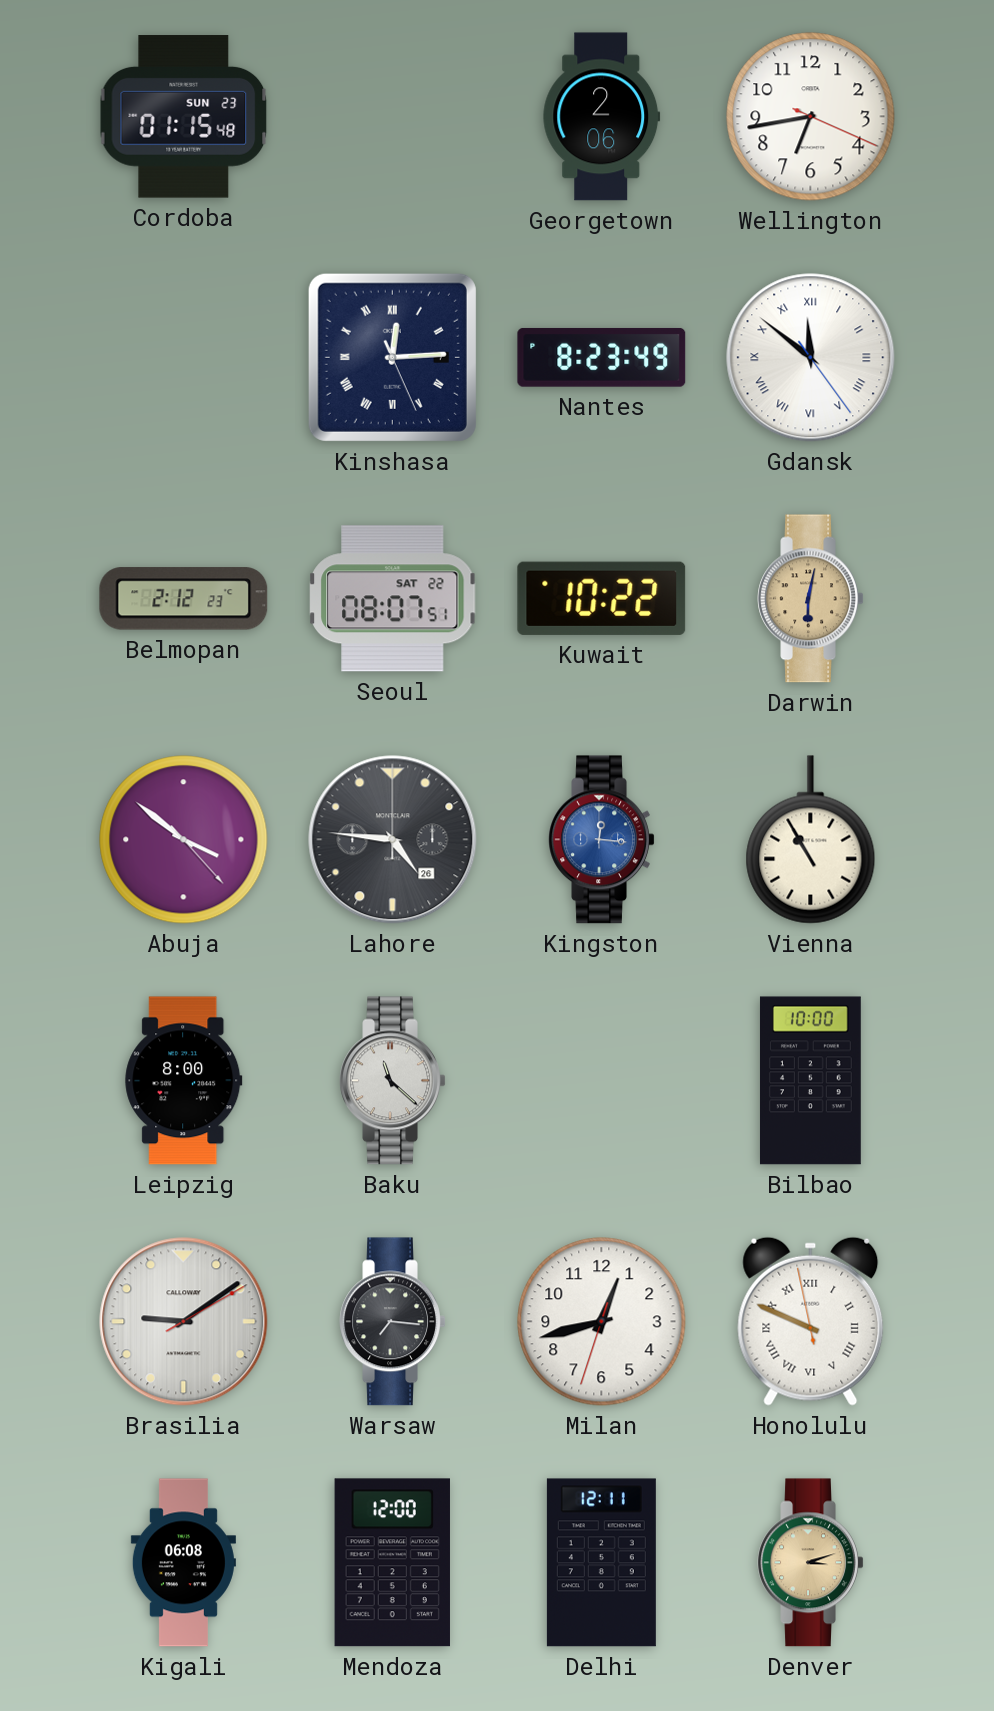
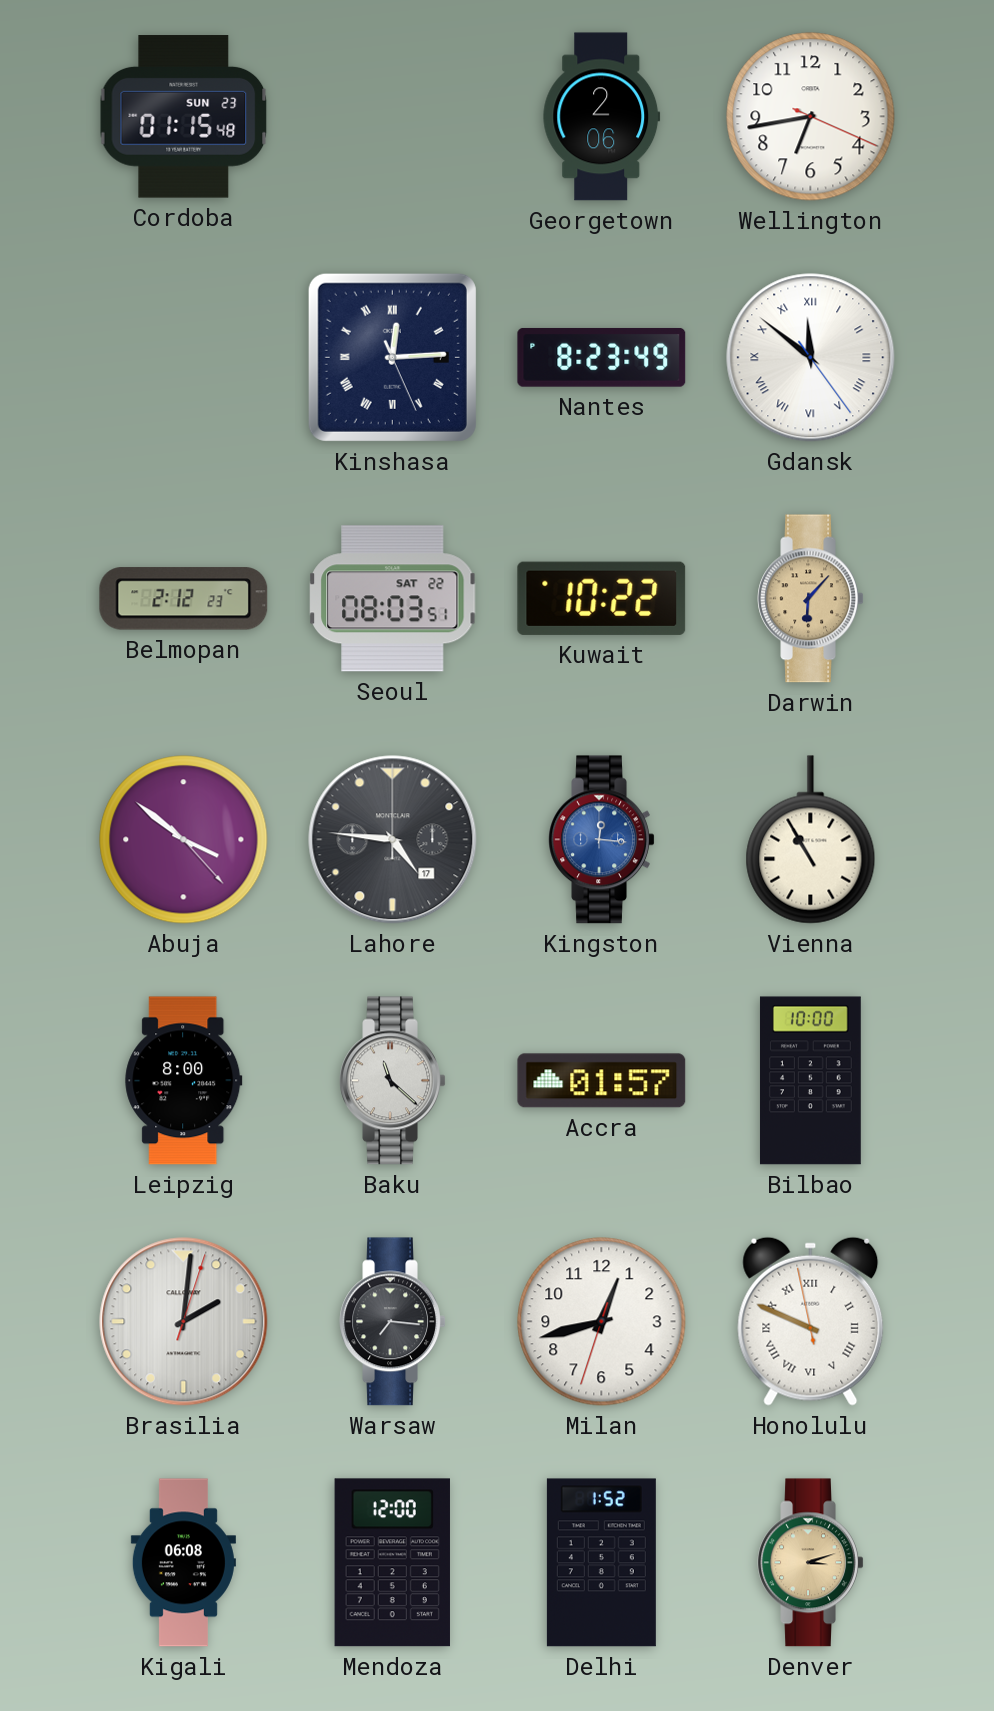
Seoul: 08:07 -> 08:03 (393, 599)
Darwin: 6:02 -> 6:07 (811, 599)
Lahore date: 26 -> 17 (393, 840)
Accra: none -> 01:57 (602, 1081)
Brasilia: 9:09 -> 2:01 (184, 1322)
Delhi: 12:11 -> 1:52 (601, 1563)
